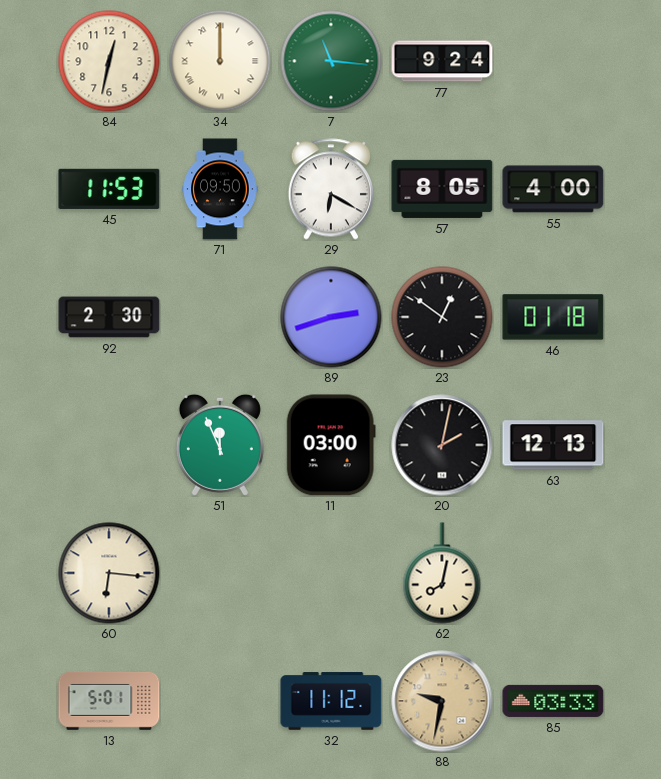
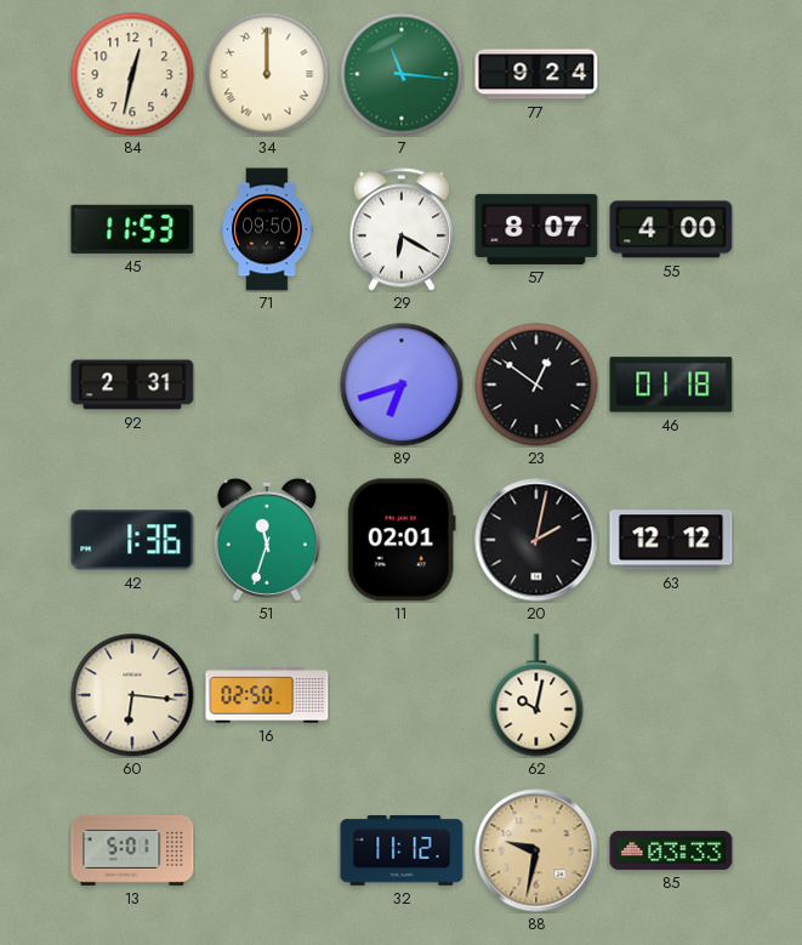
57: 8:05 -> 8:07 (536, 229)
92: 2:30 -> 2:31 (132, 385)
89: 2:42 -> 6:42 (402, 385)
42: none -> 1:36 (132, 540)
51: 11:56 -> 11:33 (267, 540)
11: 03:00 -> 02:01 (402, 540)
63: 12:13 -> 12:12 (671, 540)
16: none -> 02:50 (267, 695)
62: 8:02 -> 10:02 (536, 695)
